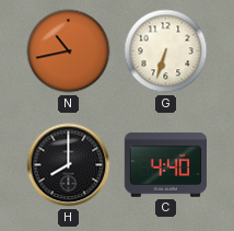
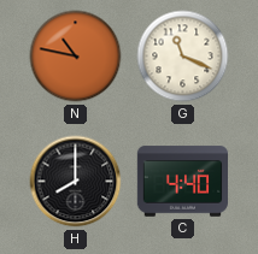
N: 10:43 -> 10:47 (76, 57)
G: 6:33 -> 11:19 (183, 57)
